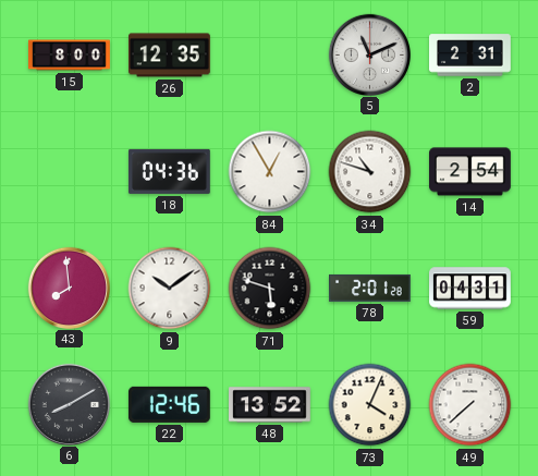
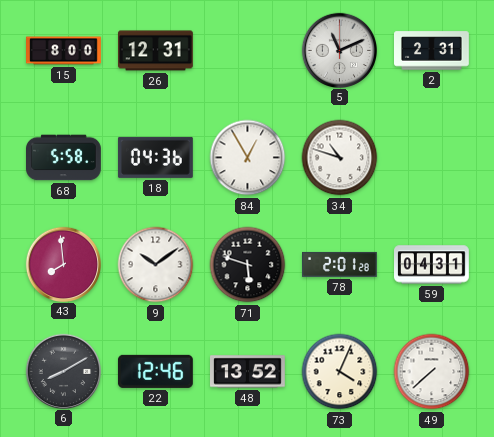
26: 12:35 -> 12:31 (156, 51)
68: none -> 5:58 (64, 158)
14: 2:54 -> none (470, 172)
